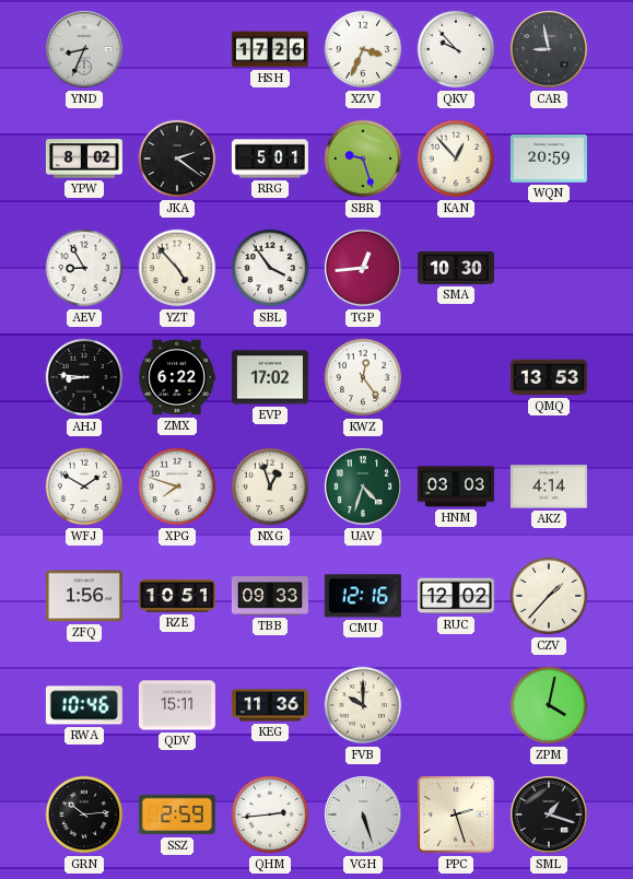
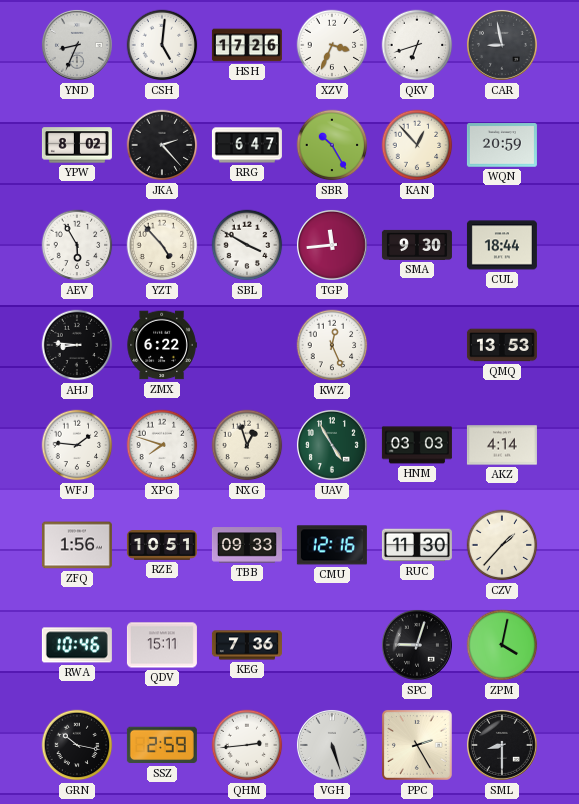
CSH: none -> 5:01 (162, 45)
QKV: 9:53 -> 6:42 (417, 45)
JKA: 2:21 -> 2:23 (162, 145)
RRG: 5:01 -> 6:47 (247, 145)
SBR: 9:27 -> 10:25 (332, 145)
AEV: 8:55 -> 5:55 (77, 245)
SBL: 3:54 -> 3:50 (247, 245)
TGP: 12:44 -> 11:44 (332, 245)
SMA: 10:30 -> 9:30 (417, 245)
CUL: none -> 18:44 (502, 245)
EVP: 17:02 -> none (270, 377)
KWZ: 12:24 -> 12:26 (332, 345)
WFJ: 1:50 -> 1:46 (77, 445)
UAV: 4:33 -> 4:55 (332, 445)
RUC: 12:02 -> 11:30 (417, 545)
KEG: 11:36 -> 7:36 (247, 645)
FVB: 10:00 -> none (363, 705)
SPC: none -> 9:03 (417, 645)
GRN: 10:14 -> 10:17 (77, 745)
PPC: 2:27 -> 2:25 (417, 745)
SML: 1:18 -> 8:30 (502, 745)
